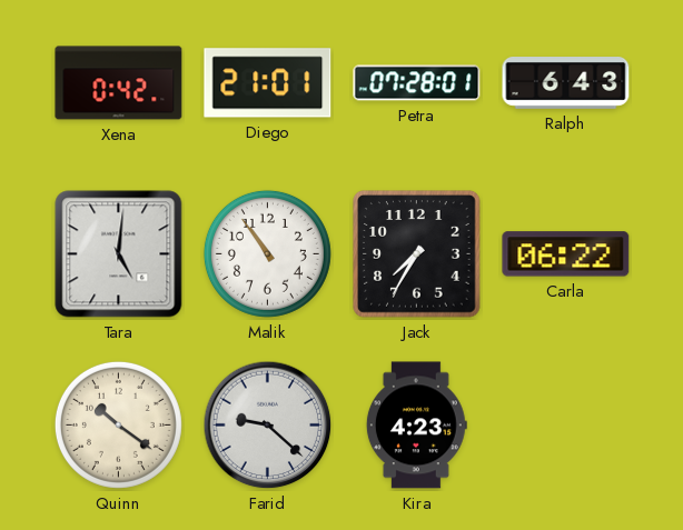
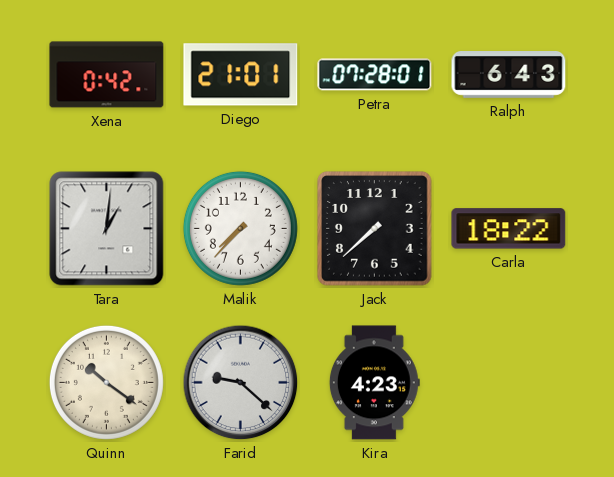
Tara: 5:01 -> 1:01 (107, 229)
Malik: 10:54 -> 7:37 (240, 228)
Jack: 7:35 -> 7:38 (375, 229)
Carla: 06:22 -> 18:22 (509, 229)
